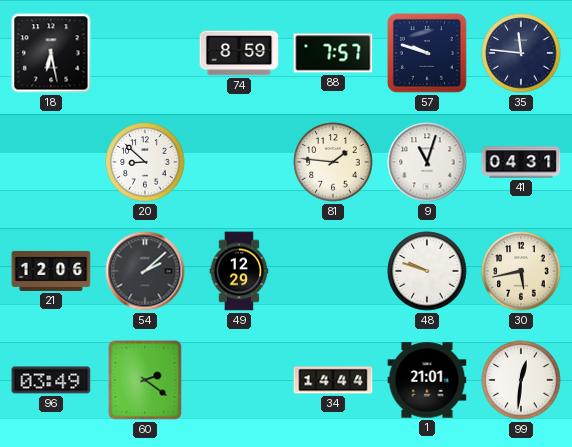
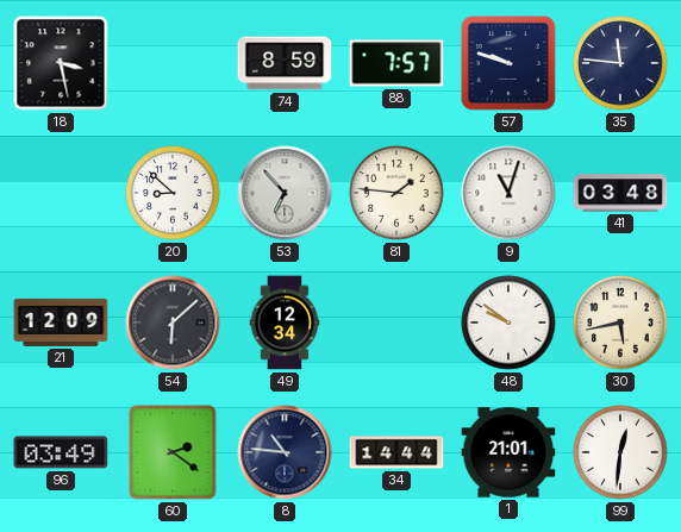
18: 6:28 -> 3:28 (61, 63)
53: none -> 6:53 (285, 193)
41: 04:31 -> 03:48 (620, 193)
21: 12:06 -> 12:09 (61, 323)
54: 2:08 -> 6:08 (173, 323)
49: 12:29 -> 12:34 (285, 323)
48: 9:48 -> 9:51 (508, 323)
8: none -> 10:46 (285, 452)
